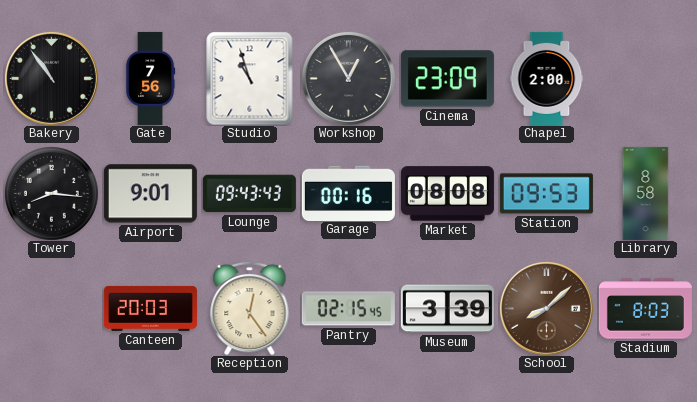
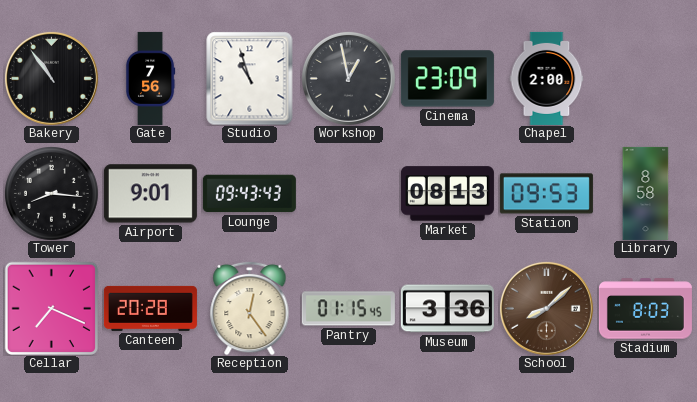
Workshop: 12:55 -> 12:58 (348, 78)
Garage: 00:16 -> none (348, 193)
Market: 08:08 -> 08:13 (447, 194)
Cellar: none -> 7:19 (51, 308)
Canteen: 20:03 -> 20:28 (150, 308)
Pantry: 02:15 -> 01:15 (348, 309)
Museum: 3:39 -> 3:36 (447, 309)
